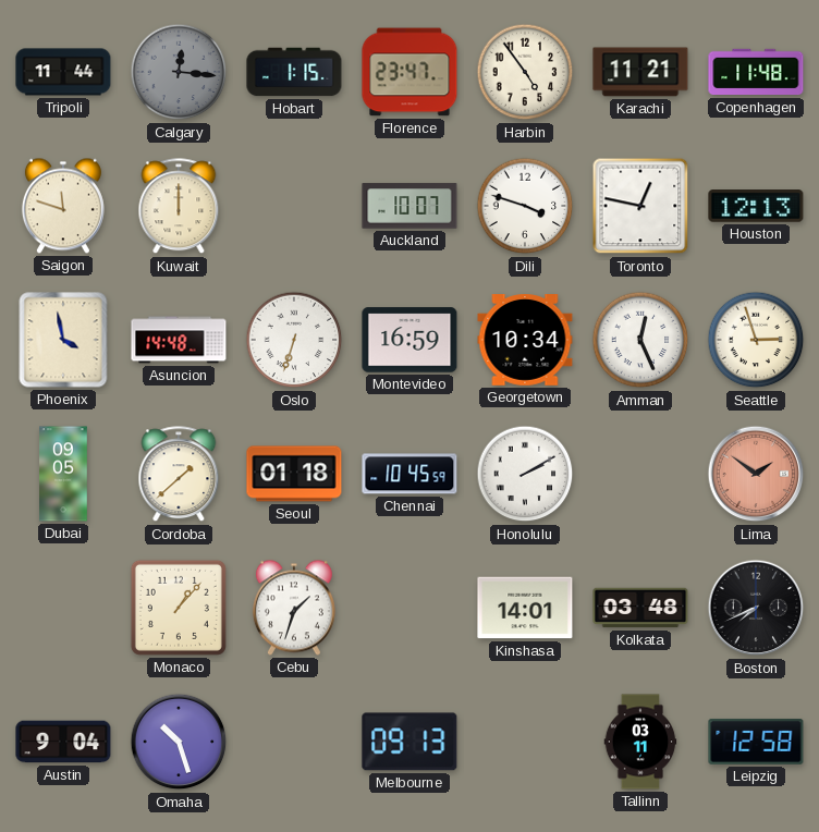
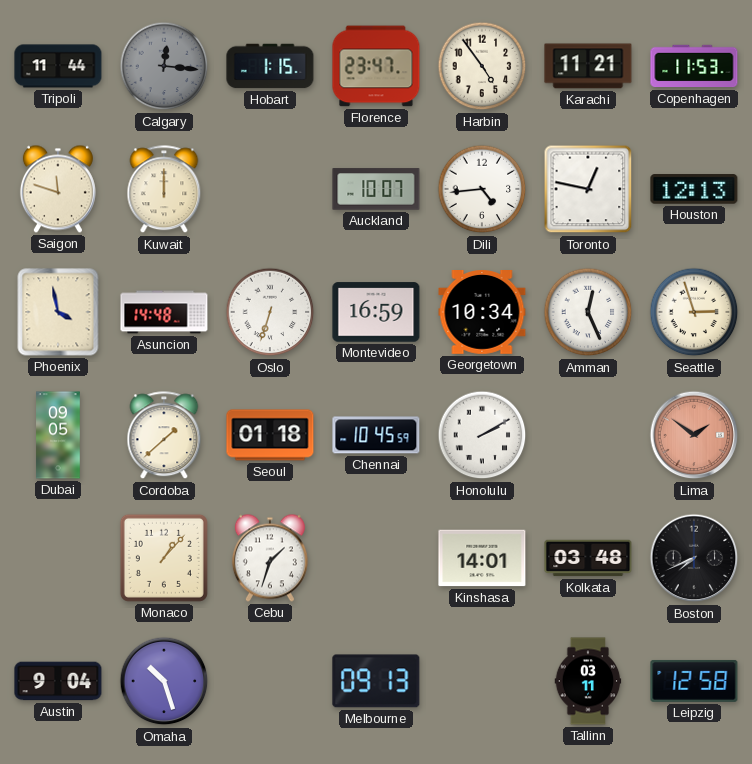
Copenhagen: 11:48 -> 11:53 (694, 66)
Dili: 3:48 -> 4:44 (482, 189)
